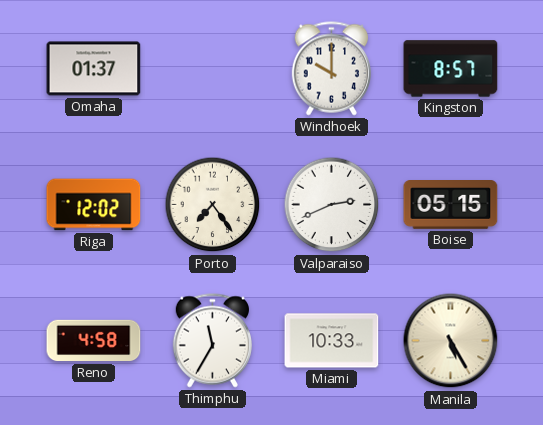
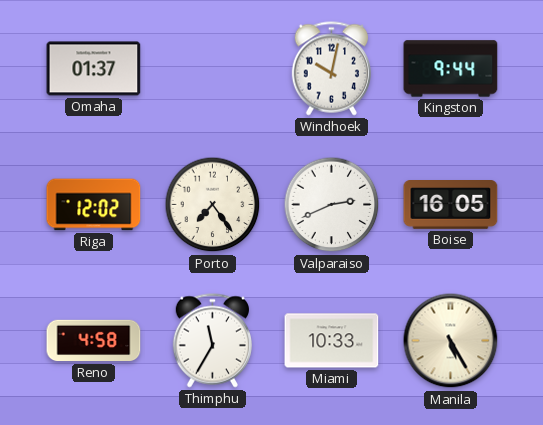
Windhoek: 10:00 -> 10:02 (331, 69)
Kingston: 8:57 -> 9:44 (451, 69)
Boise: 05:15 -> 16:05 (451, 205)
